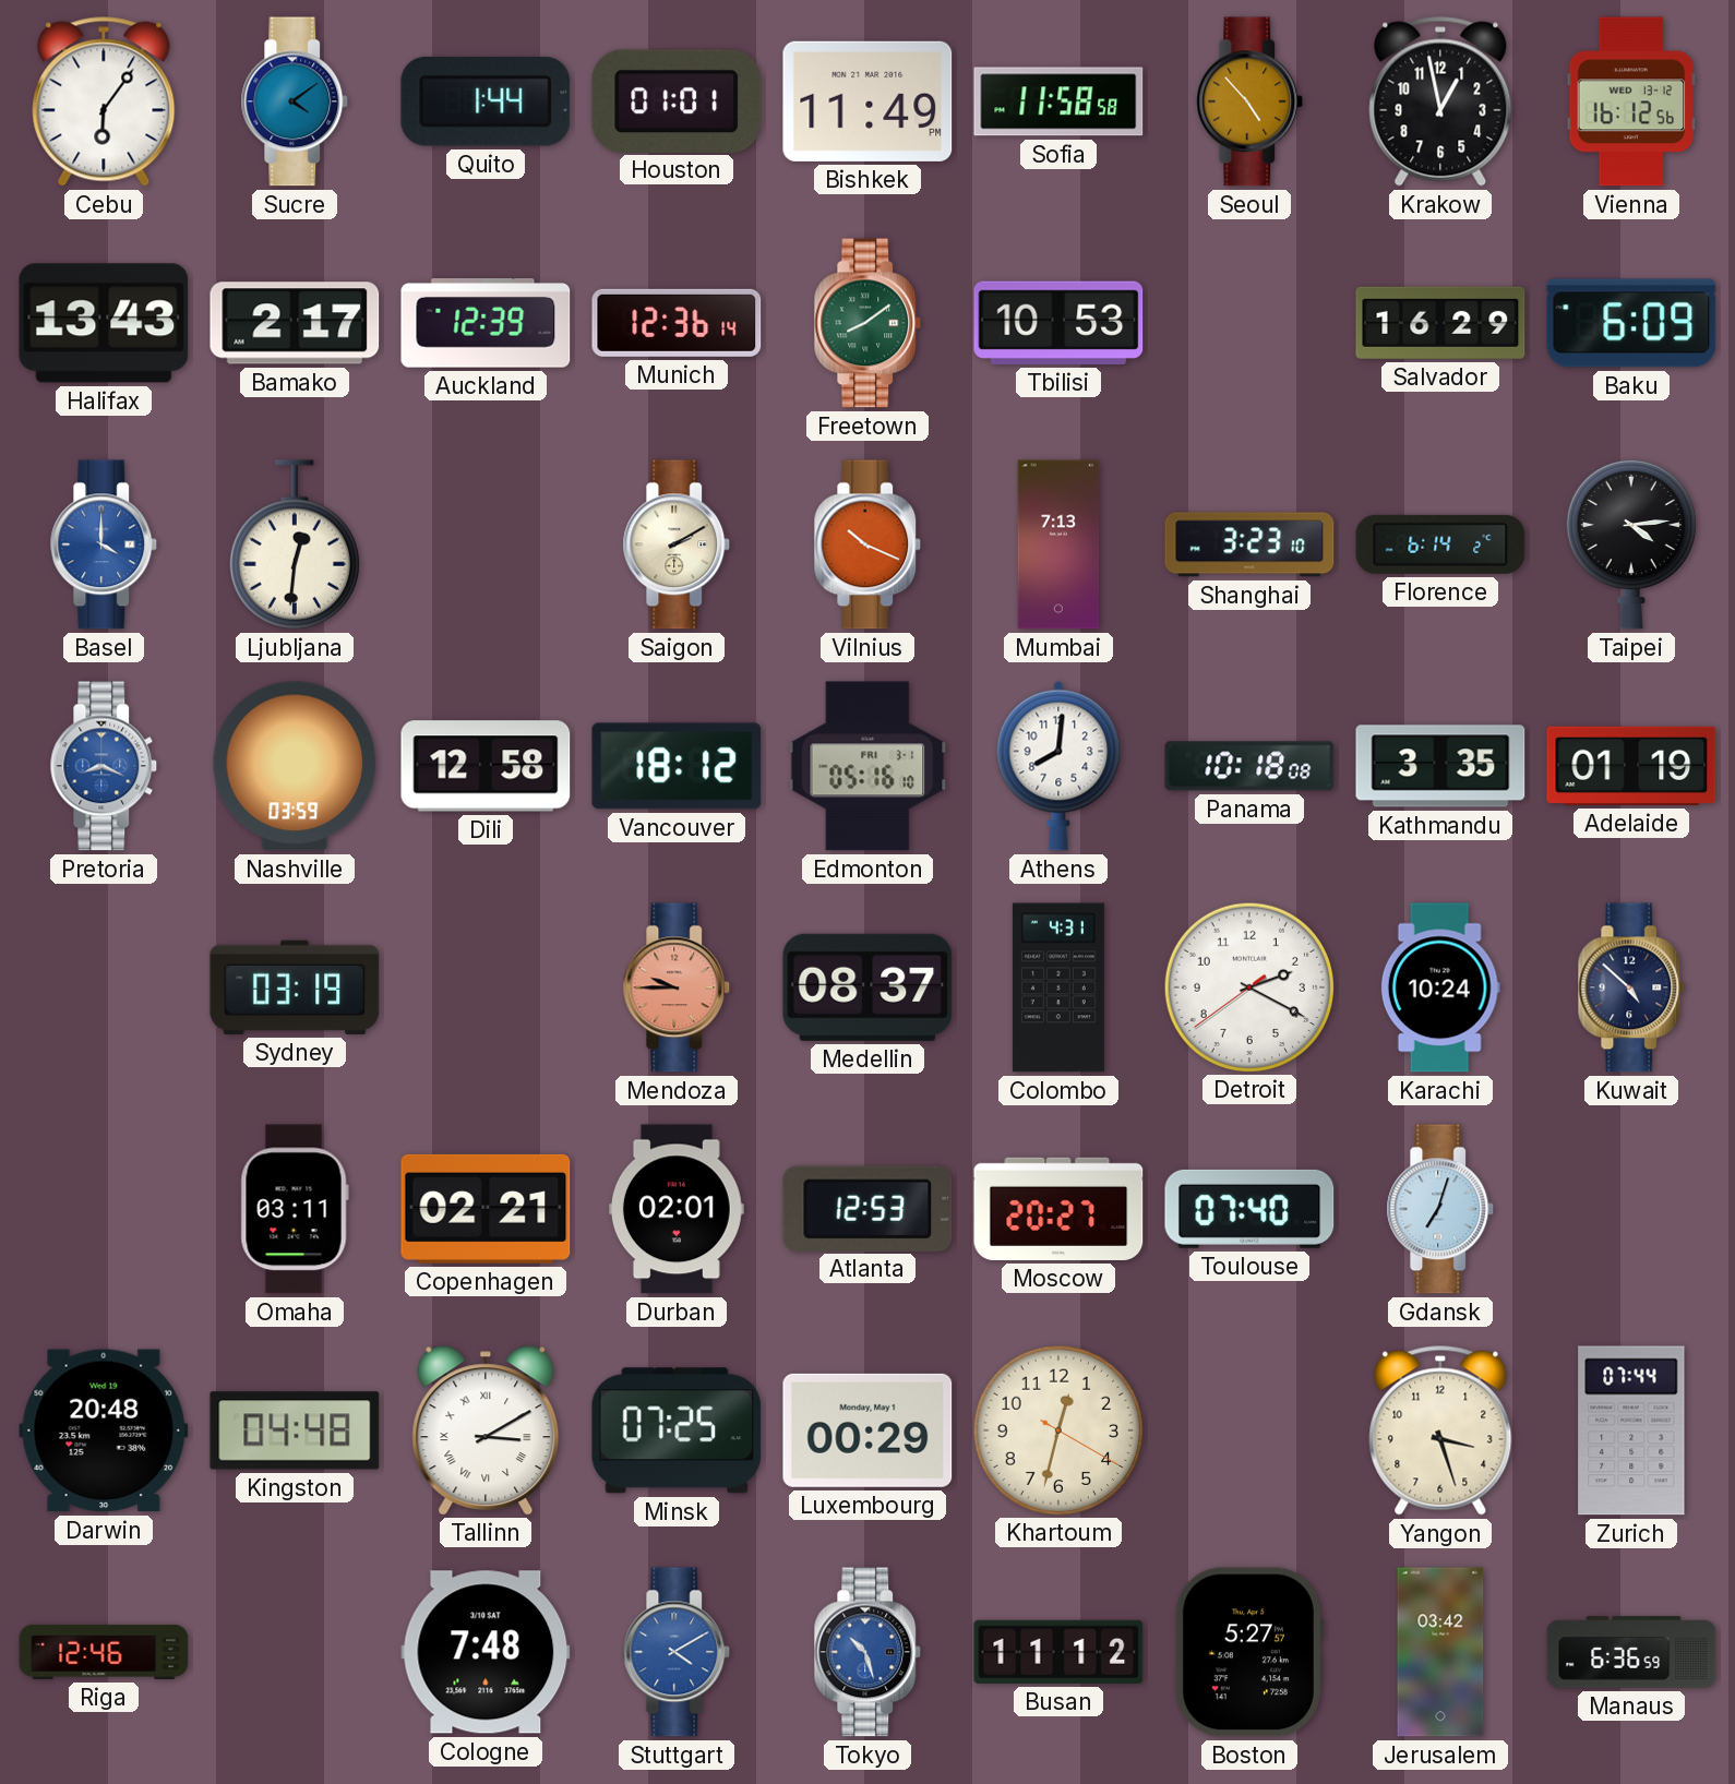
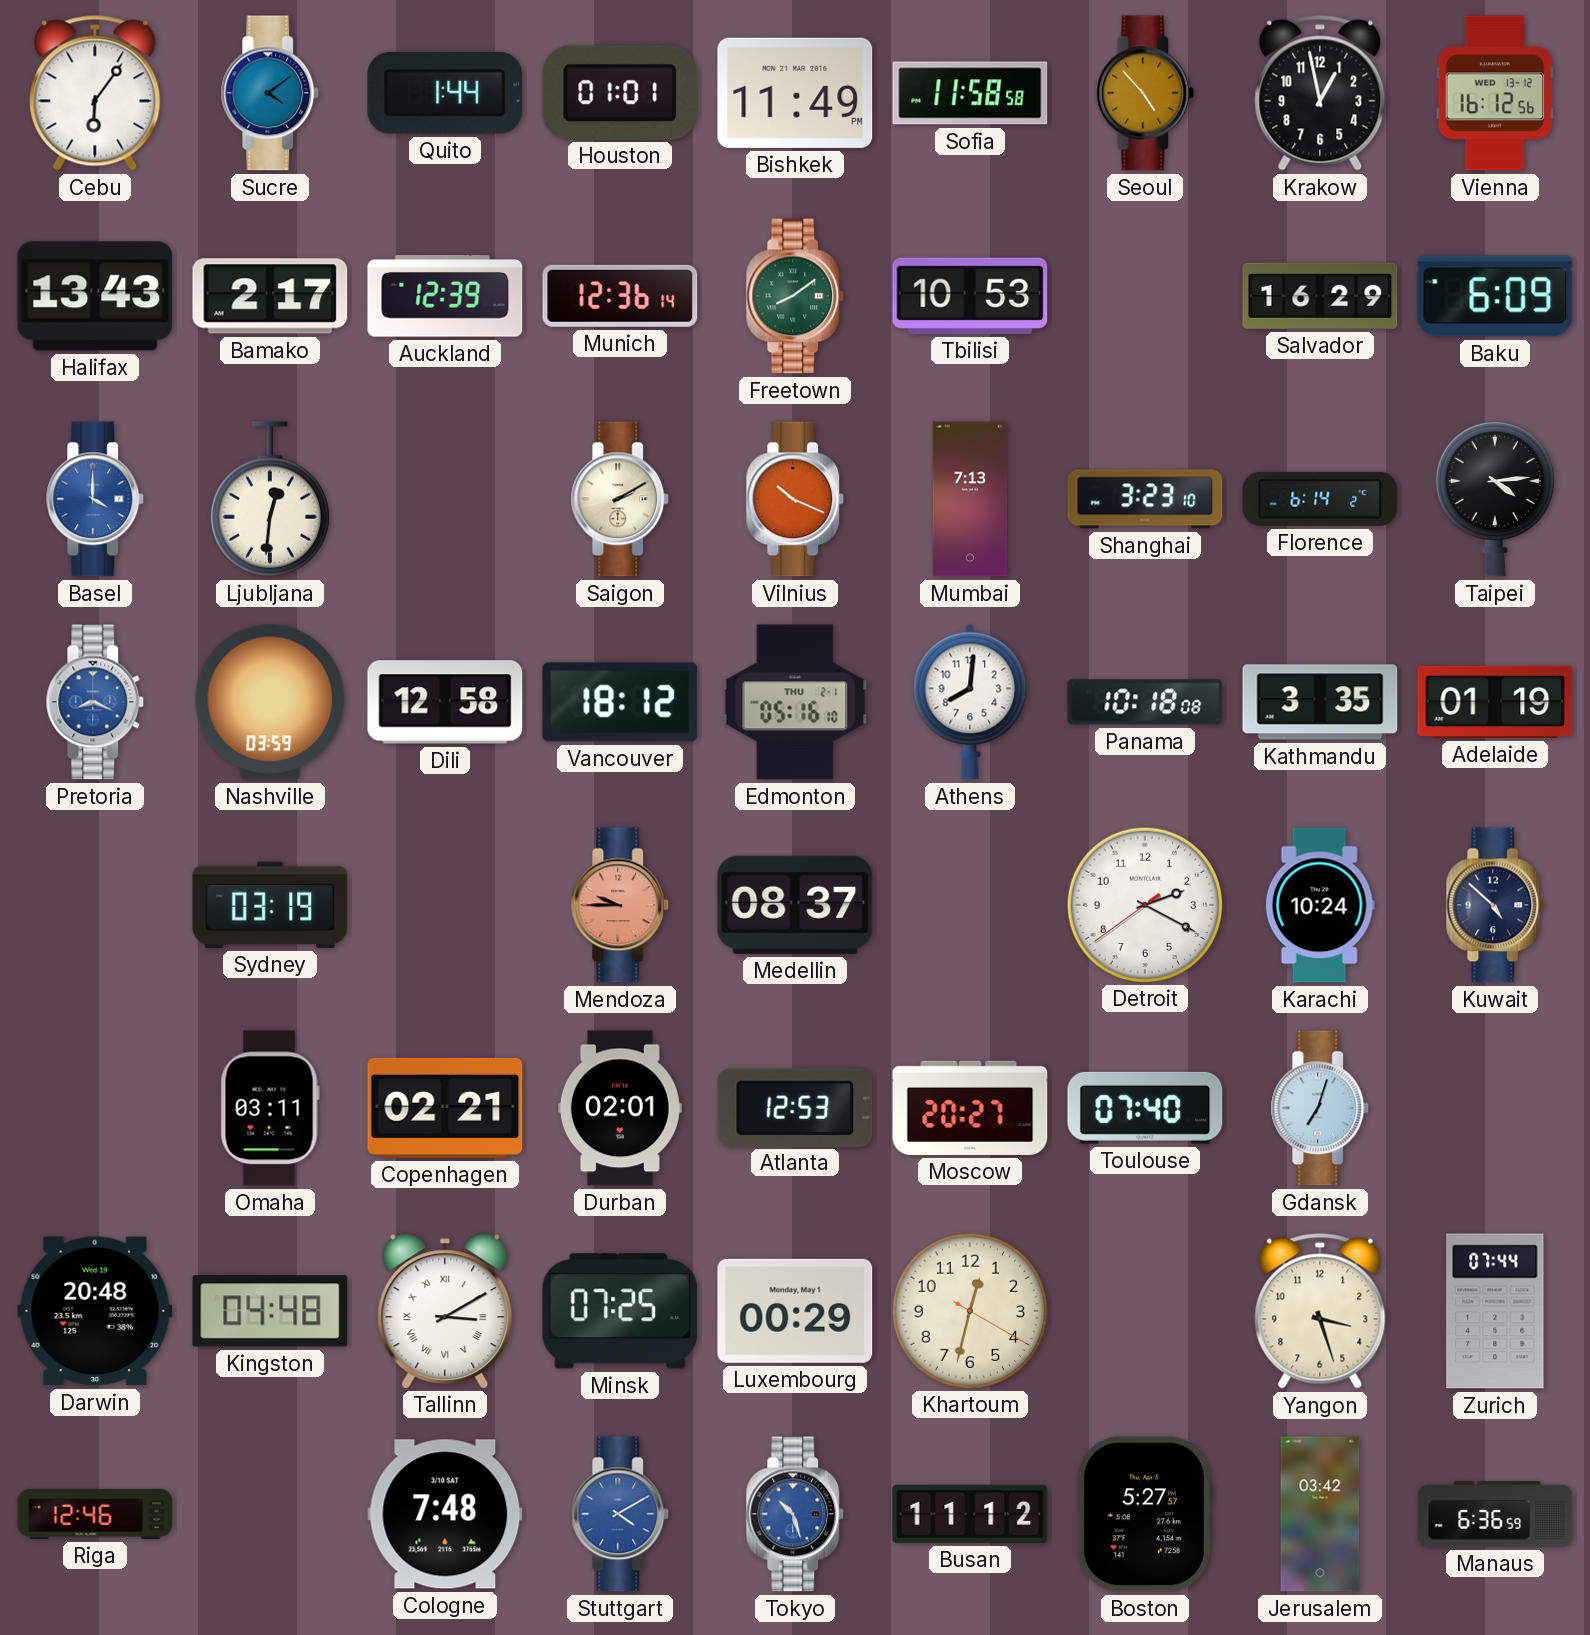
Edmonton date: FRI 3-1 -> THU 2-1 (795, 702)
Colombo: 4:31 -> none (1058, 987)
